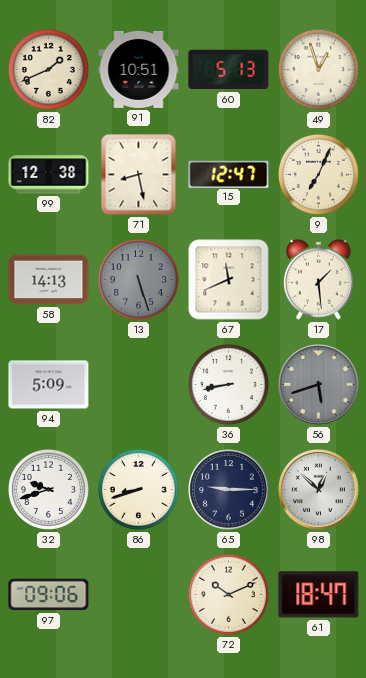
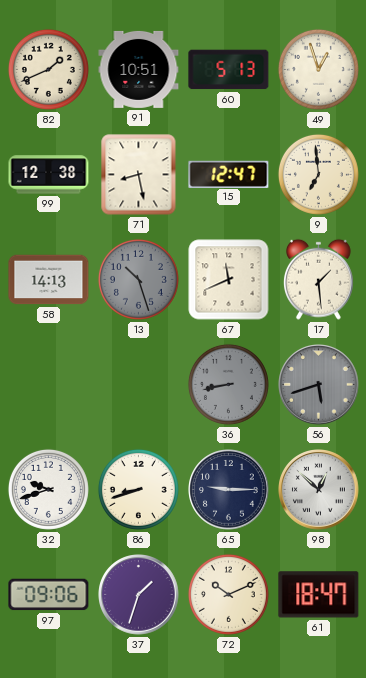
9: 7:04 -> 6:59 (318, 174)
13: 5:27 -> 10:27 (138, 279)
94: 5:09 -> none (49, 385)
36 dial: white -> grey (228, 384)
37: none -> 1:33 (139, 595)
